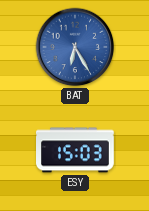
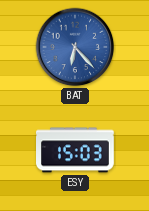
BAT: 6:25 -> 6:23 (75, 47)
